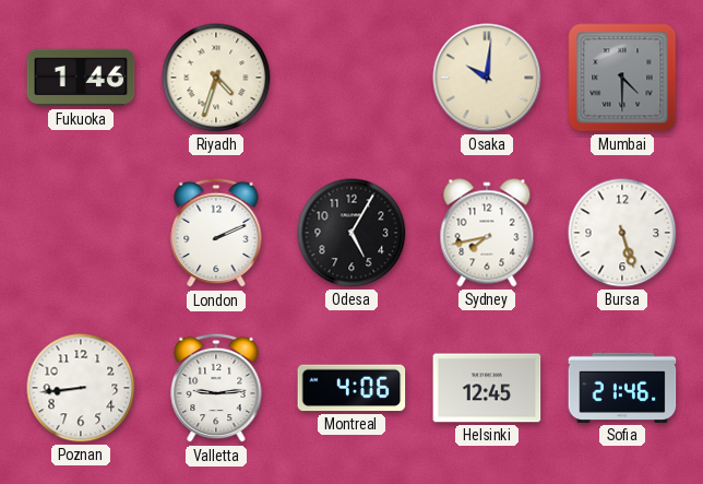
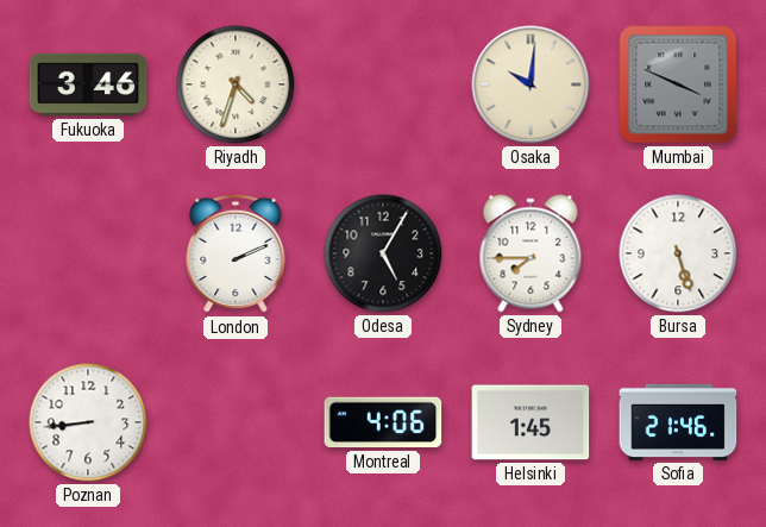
Fukuoka: 1:46 -> 3:46 (88, 84)
Mumbai: 4:30 -> 3:49 (678, 84)
Sydney: 7:43 -> 7:45 (530, 253)
Valletta: 9:14 -> none (216, 388)
Helsinki: 12:45 -> 1:45 (530, 422)
